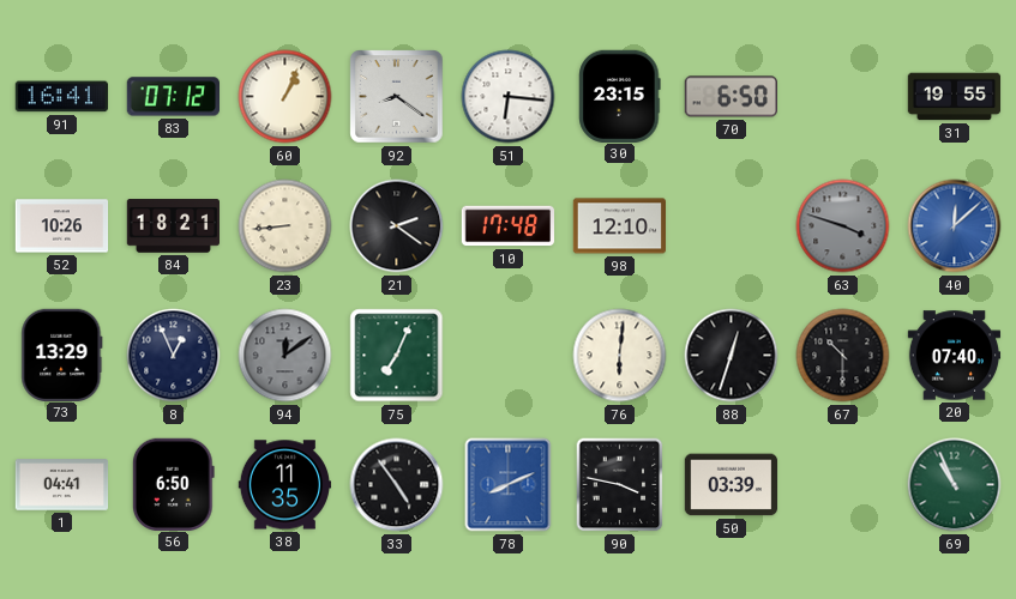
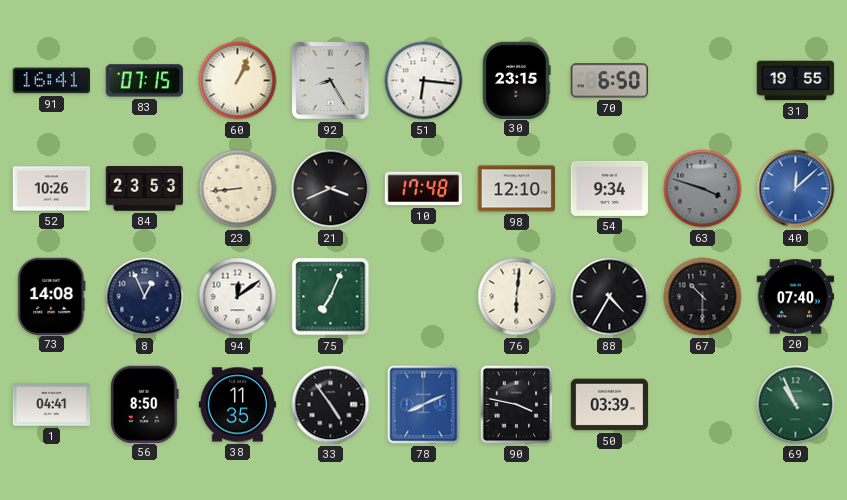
83: 07:12 -> 07:15 (144, 81)
92: 8:21 -> 8:25 (331, 81)
84: 18:21 -> 23:53 (145, 189)
21: 2:21 -> 3:41 (331, 189)
54: none -> 9:34 (610, 188)
73: 13:29 -> 14:08 (52, 296)
94 dial: grey -> white (238, 297)
88: 12:33 -> 4:35 (610, 297)
56: 6:50 -> 8:50 (144, 404)
